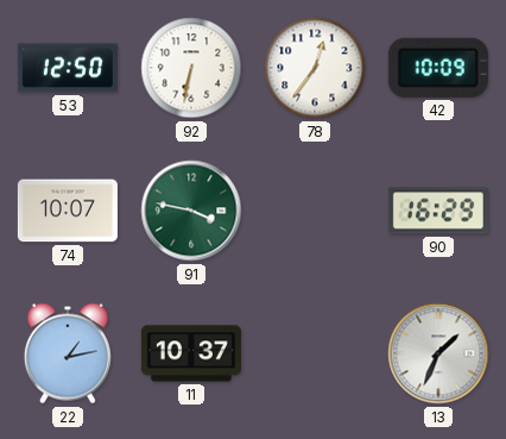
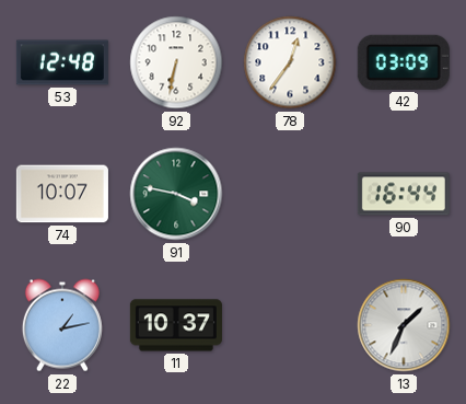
53: 12:50 -> 12:48 (62, 62)
42: 10:09 -> 03:09 (404, 62)
90: 16:29 -> 16:44 (404, 194)
